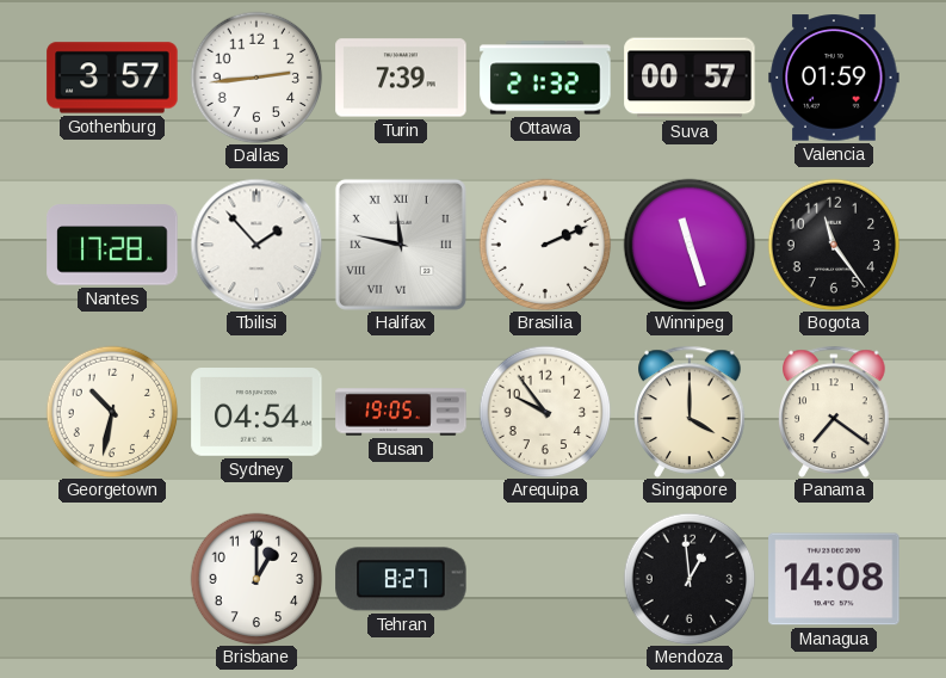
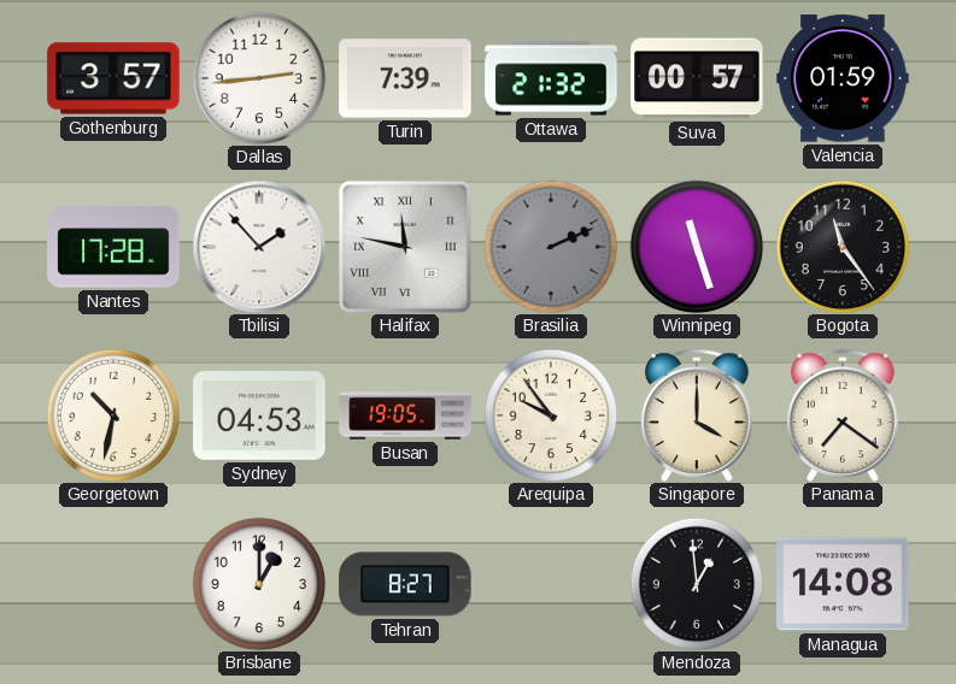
Brasilia dial: white -> grey (551, 247)
Sydney: 04:54 -> 04:53 (259, 417)
